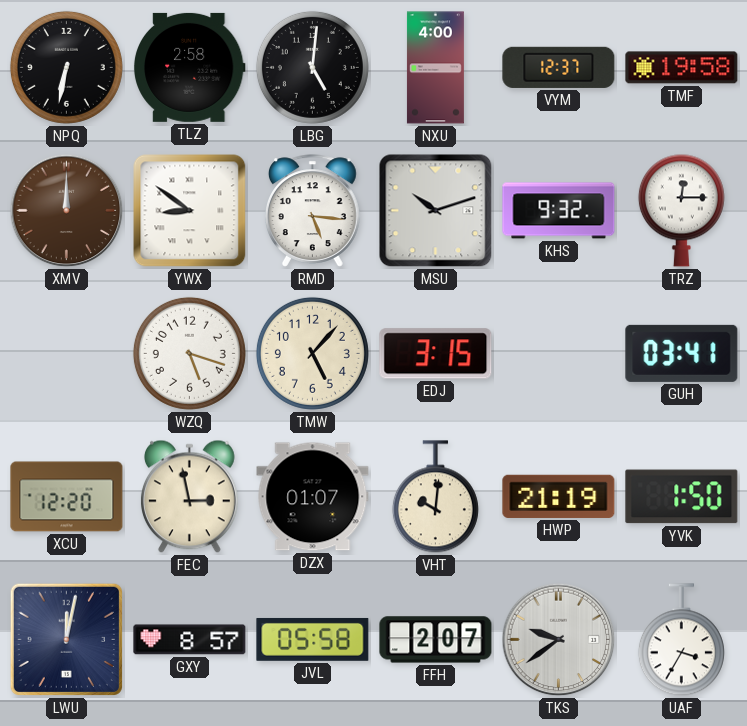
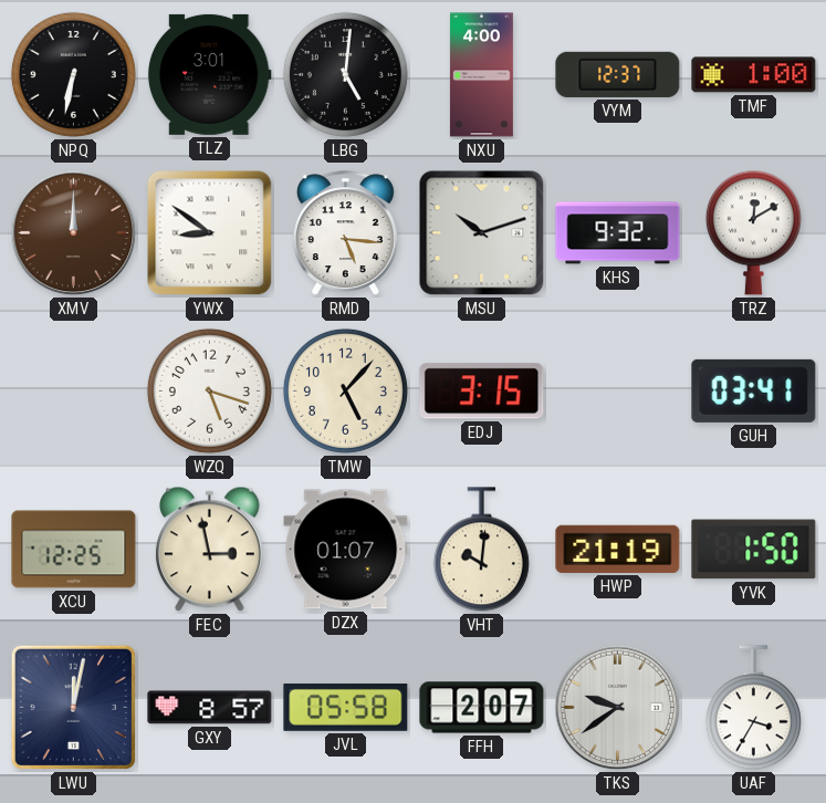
TLZ: 2:58 -> 3:01 (209, 74)
TMF: 19:58 -> 1:00 (754, 75)
TRZ: 12:15 -> 12:10 (753, 232)
XCU: 12:20 -> 12:25 (74, 550)
